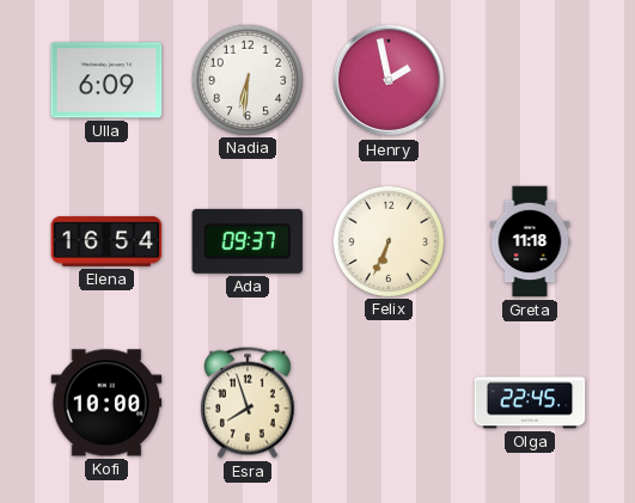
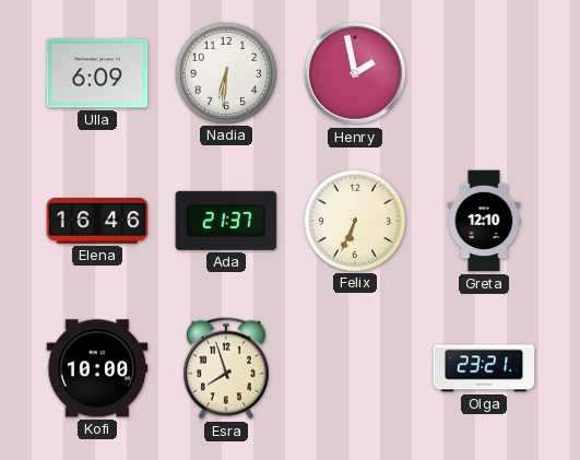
Elena: 16:54 -> 16:46 (97, 221)
Ada: 09:37 -> 21:37 (226, 221)
Greta: 11:18 -> 12:10 (484, 221)
Olga: 22:45 -> 23:21 (484, 368)
